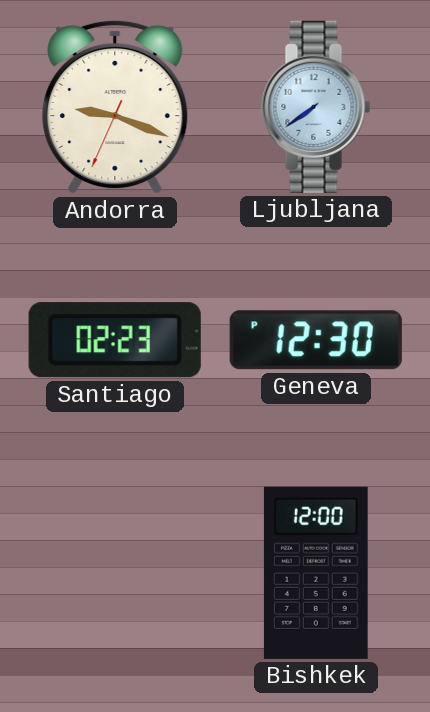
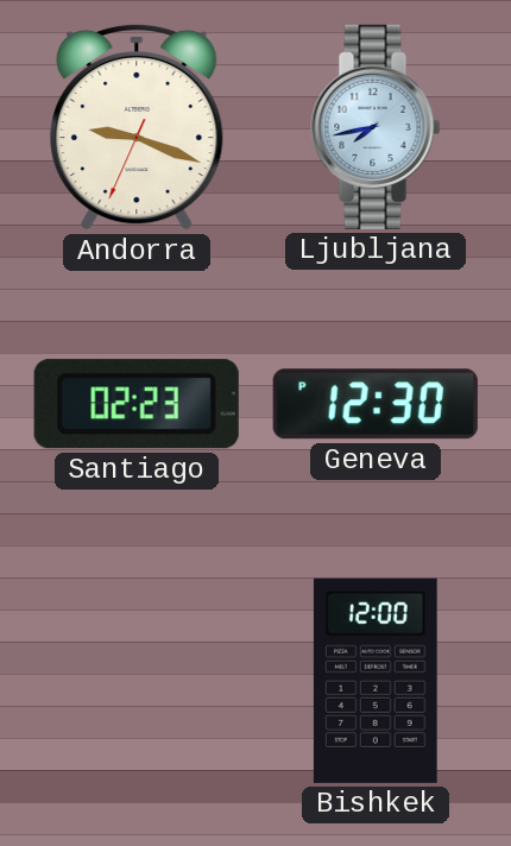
Ljubljana: 7:39 -> 7:43 (376, 127)
